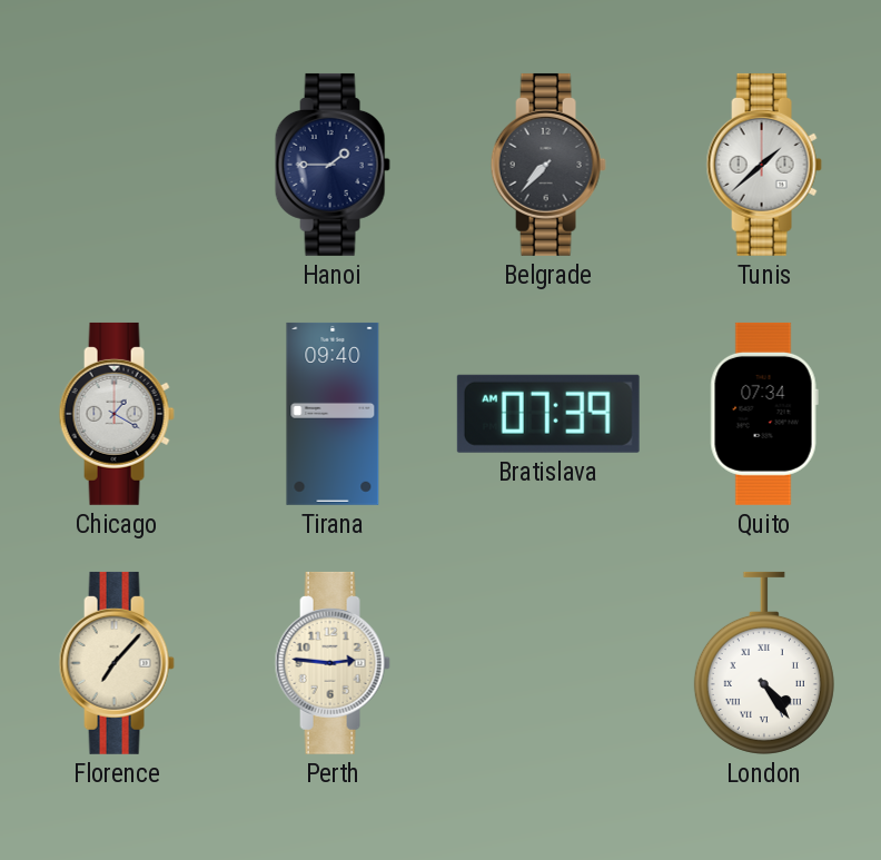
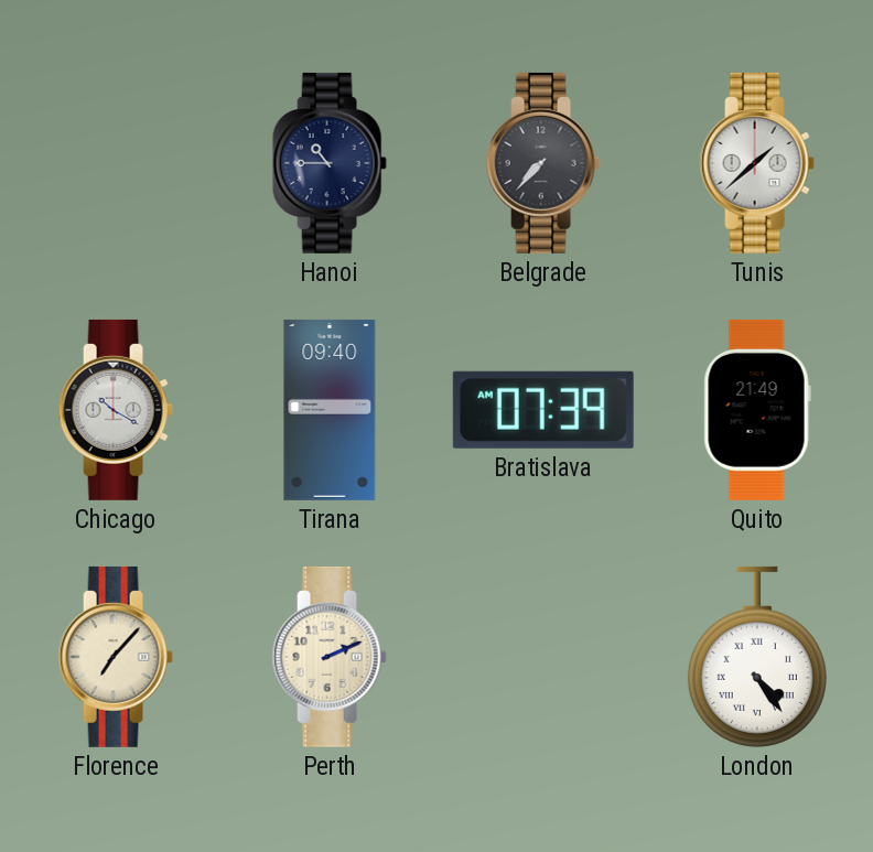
Hanoi: 1:45 -> 10:45 (330, 163)
Chicago: 1:20 -> 10:20 (116, 410)
Quito: 07:34 -> 21:49 (757, 410)
Perth: 2:46 -> 2:11 (330, 657)
